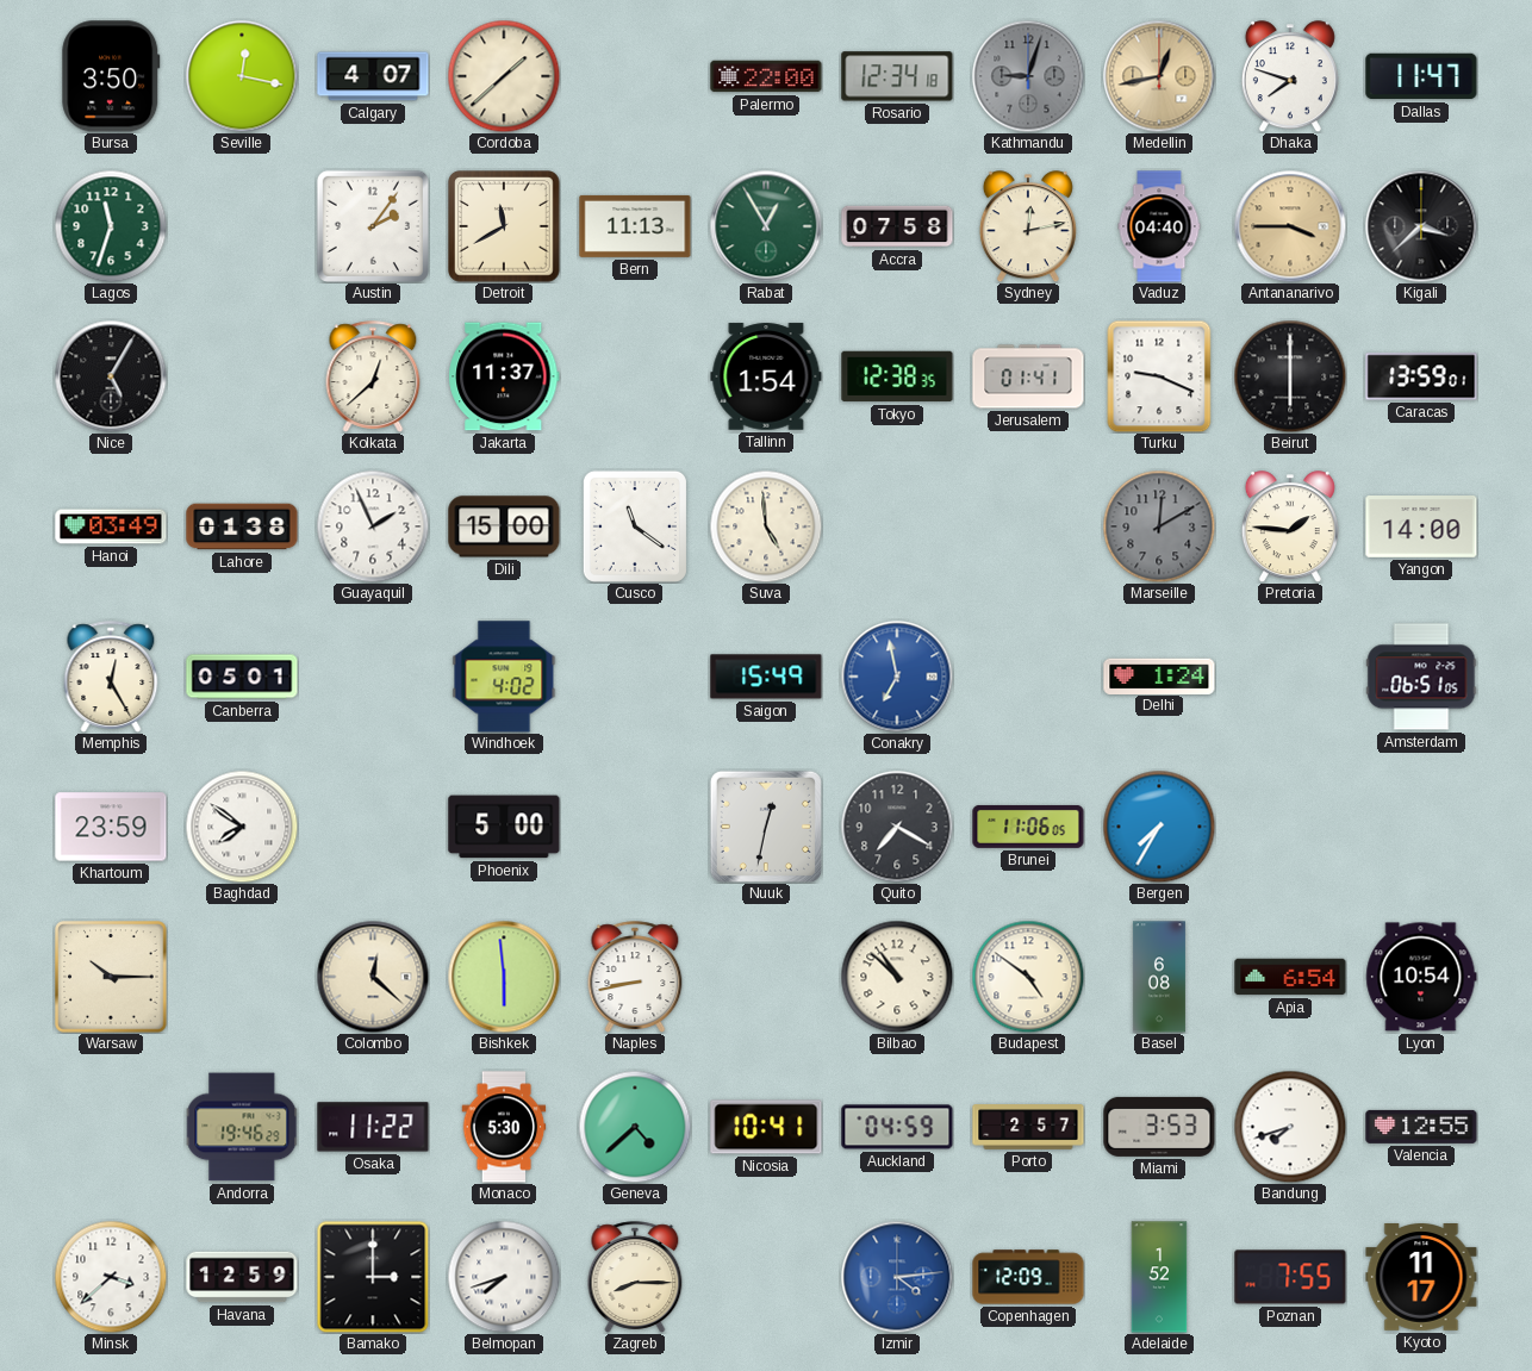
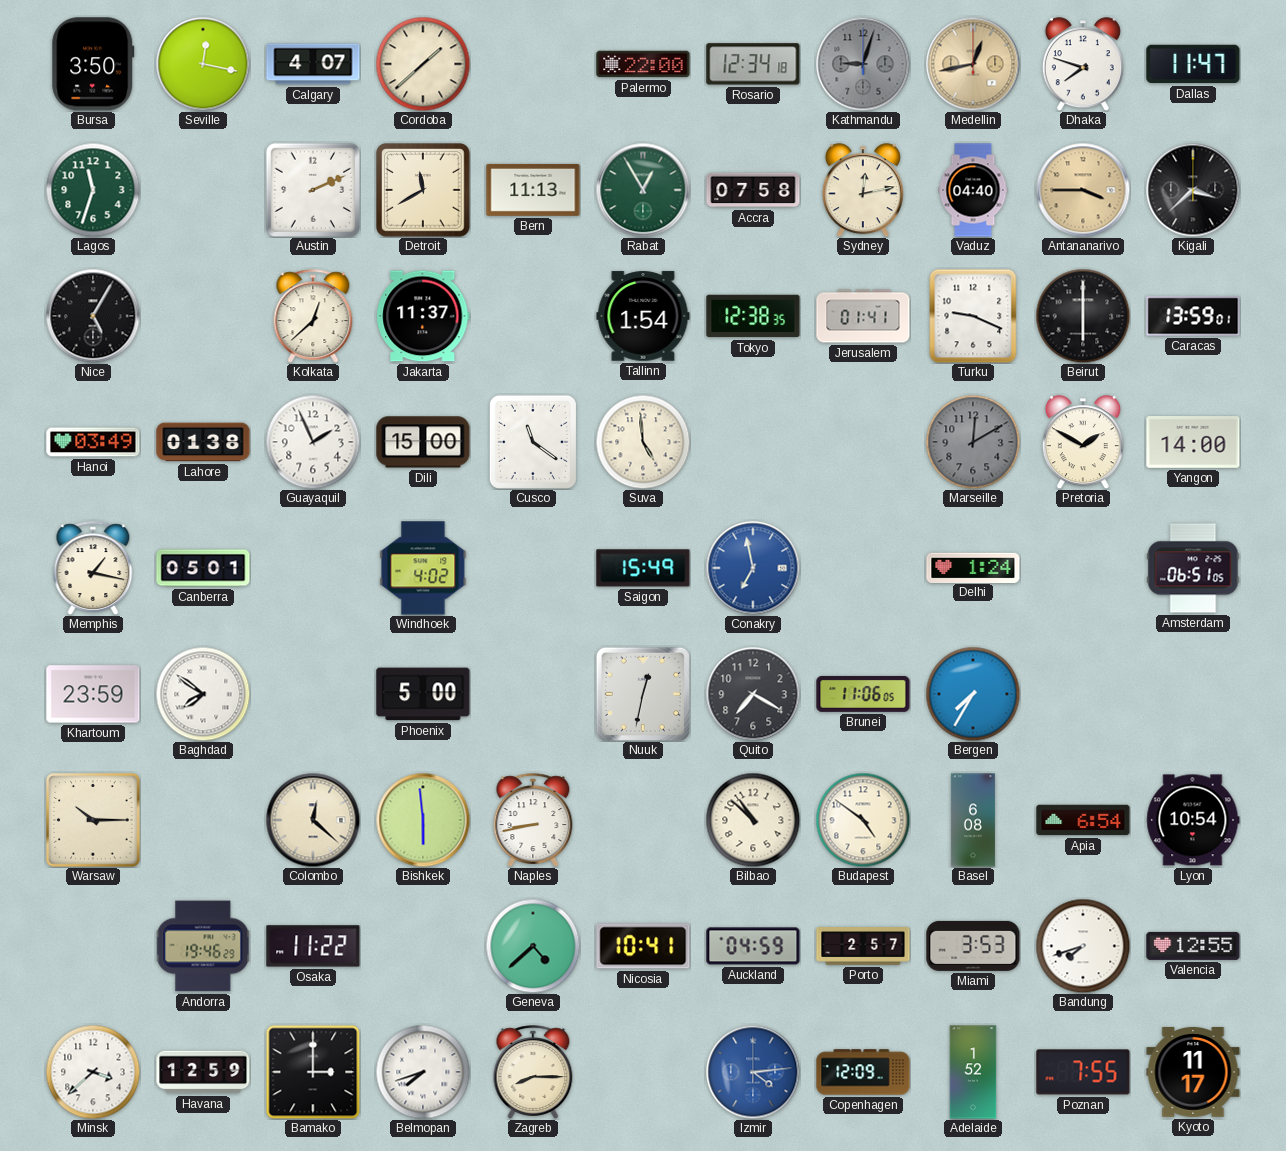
Austin: 2:06 -> 2:11 (313, 190)
Pretoria: 1:46 -> 1:50 (1083, 442)
Memphis: 12:25 -> 1:17 (93, 568)
Monaco: 5:30 -> none (504, 1127)
